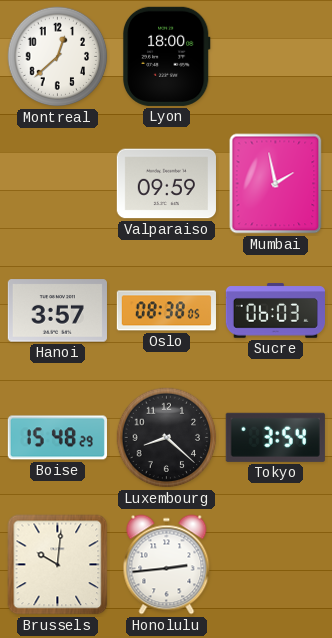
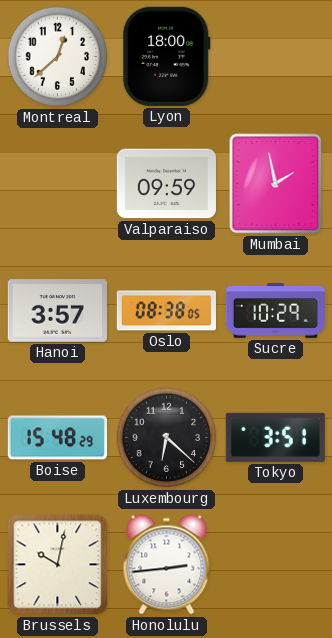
Sucre: 06:03 -> 10:29 (275, 311)
Luxembourg: 8:22 -> 6:22 (167, 438)
Tokyo: 3:54 -> 3:51 (275, 437)
Brussels: 10:01 -> 10:02 (58, 565)
